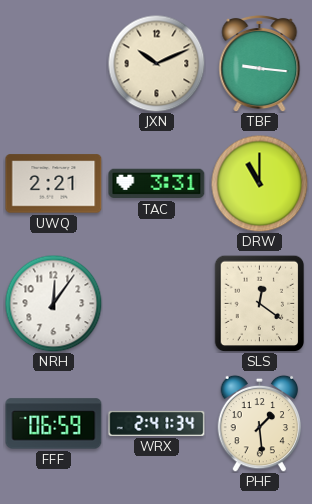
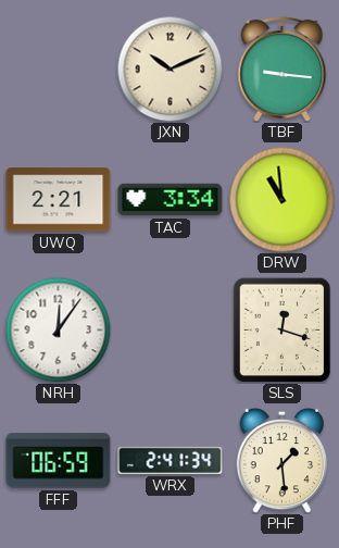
TAC: 3:31 -> 3:34 (171, 200)
DRW: 11:00 -> 10:59 (281, 199)
SLS: 12:21 -> 12:18 (282, 329)
